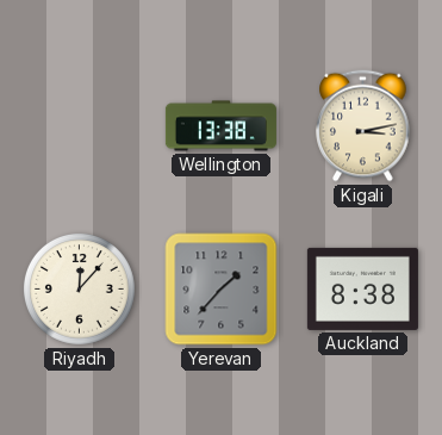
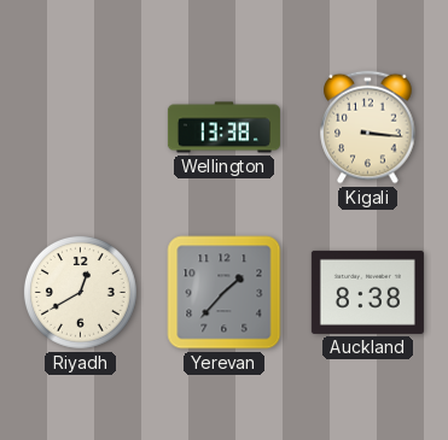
Kigali: 3:13 -> 3:16 (368, 128)
Riyadh: 12:07 -> 12:40 (80, 292)
